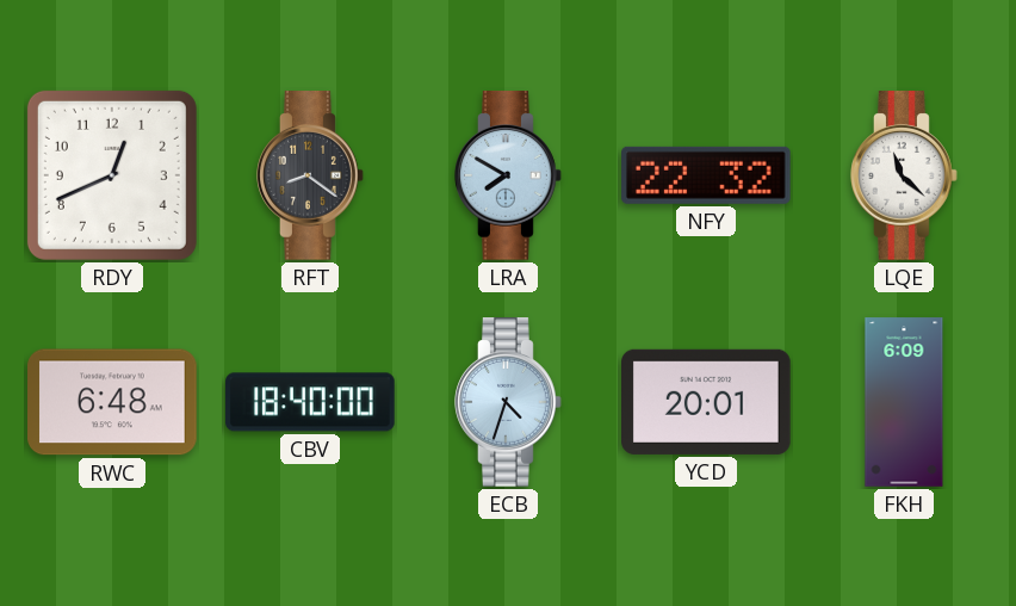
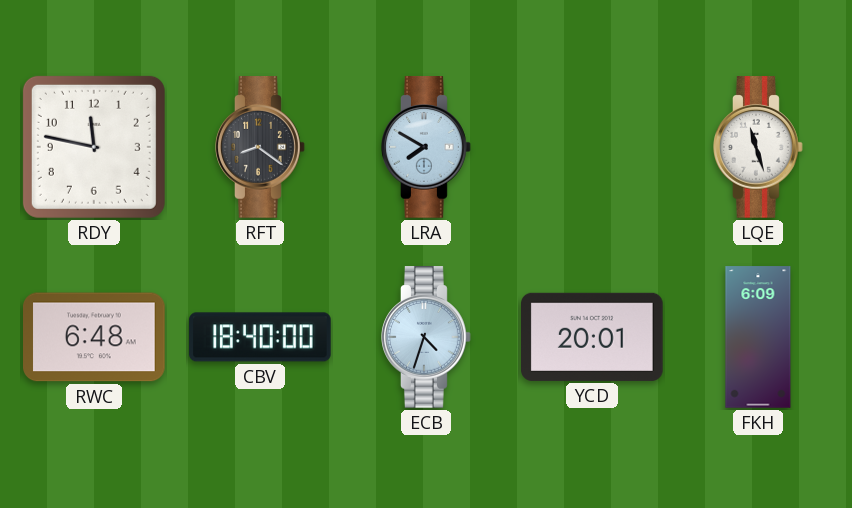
RDY: 12:41 -> 11:47 (94, 147)
NFY: 22:32 -> none (707, 175)
LQE: 11:22 -> 11:27 (758, 147)
